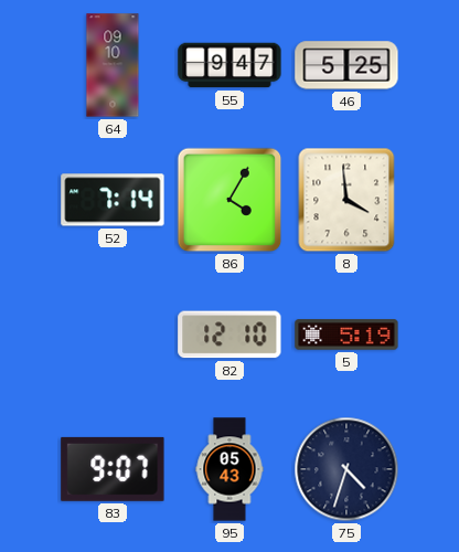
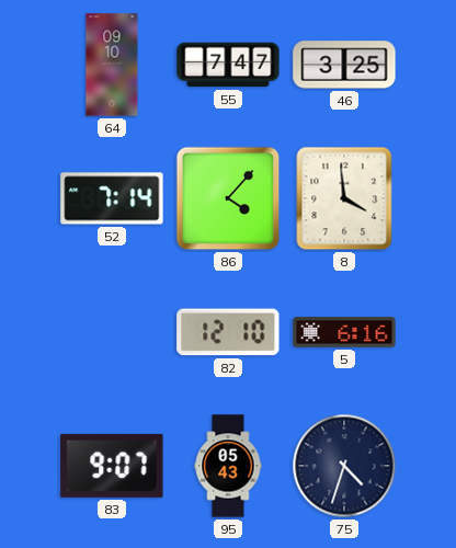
55: 9:47 -> 7:47 (228, 65)
46: 5:25 -> 3:25 (344, 65)
86: 4:05 -> 4:07 (228, 198)
5: 5:19 -> 6:16 (344, 332)
